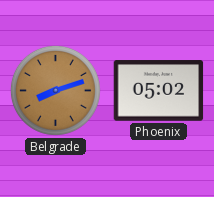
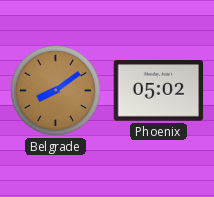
Belgrade: 8:12 -> 8:09 (55, 90)
